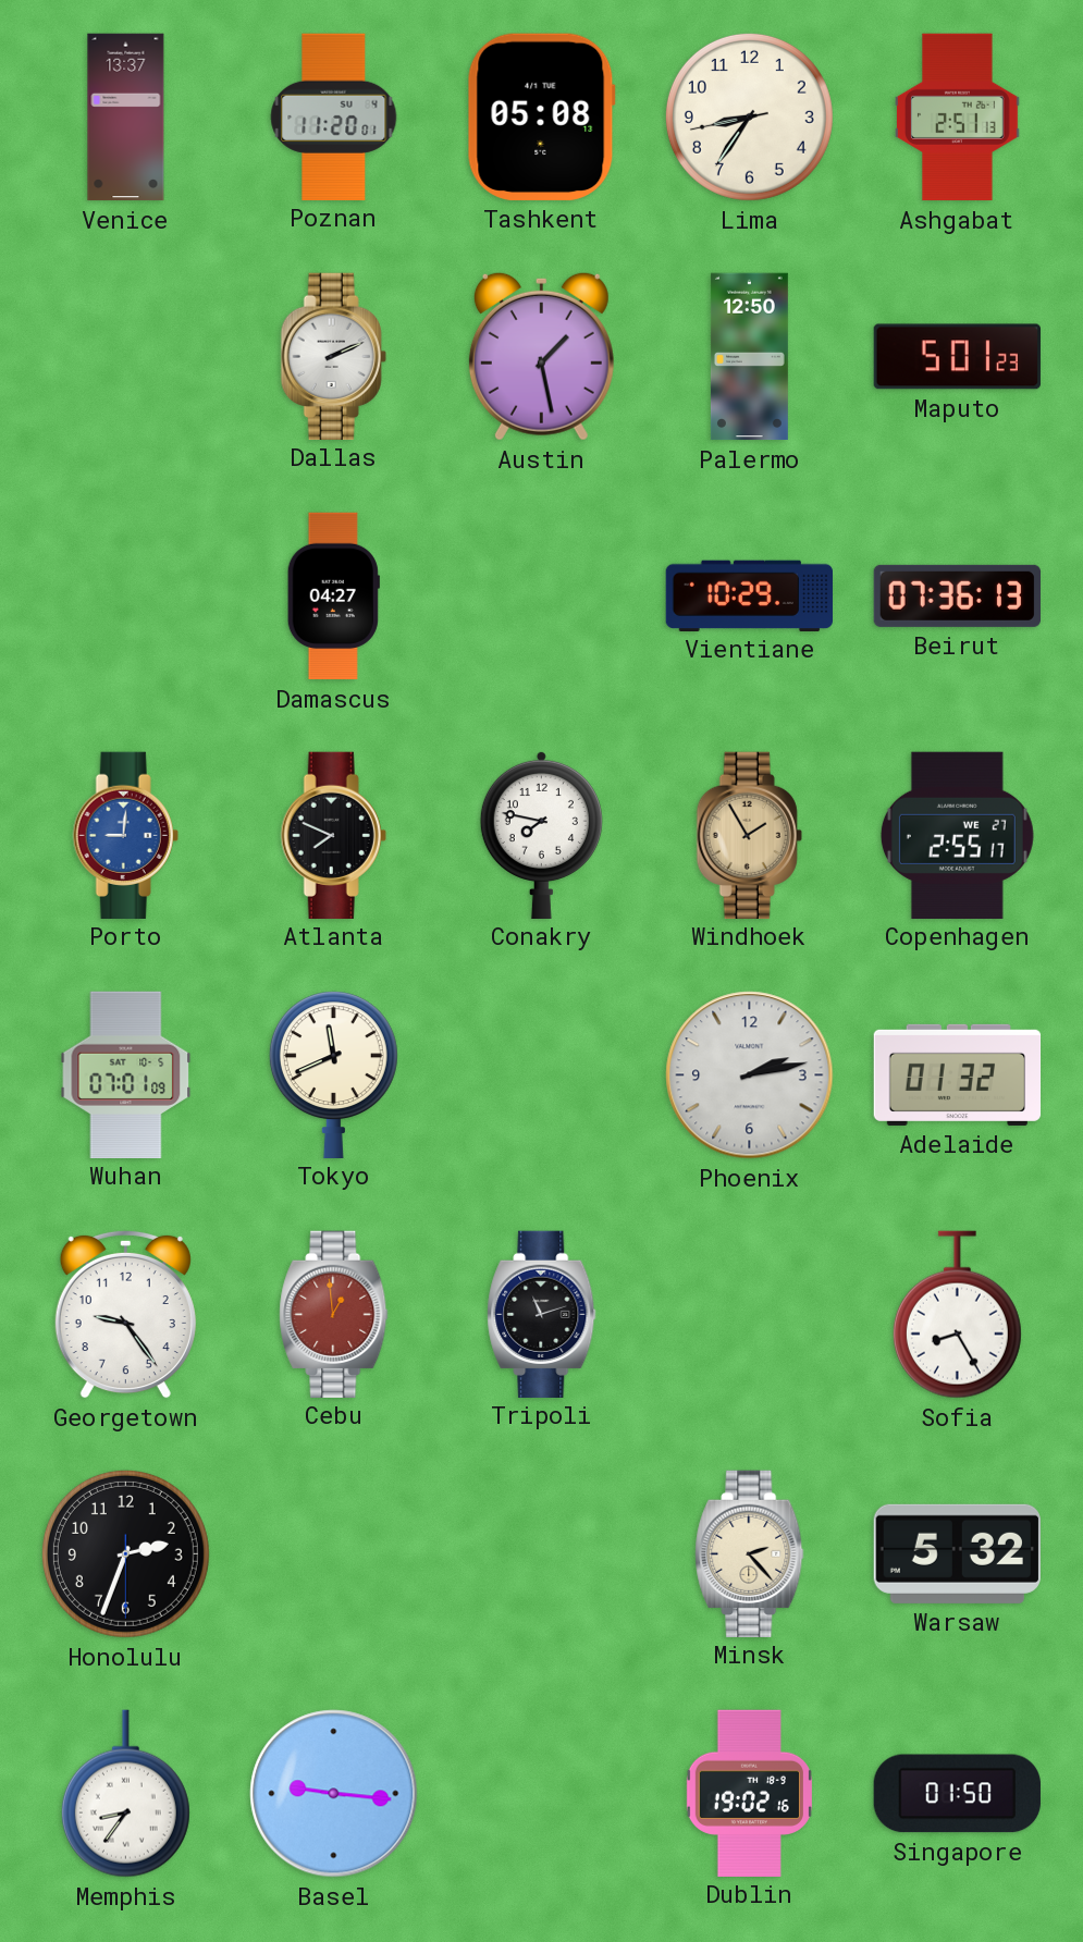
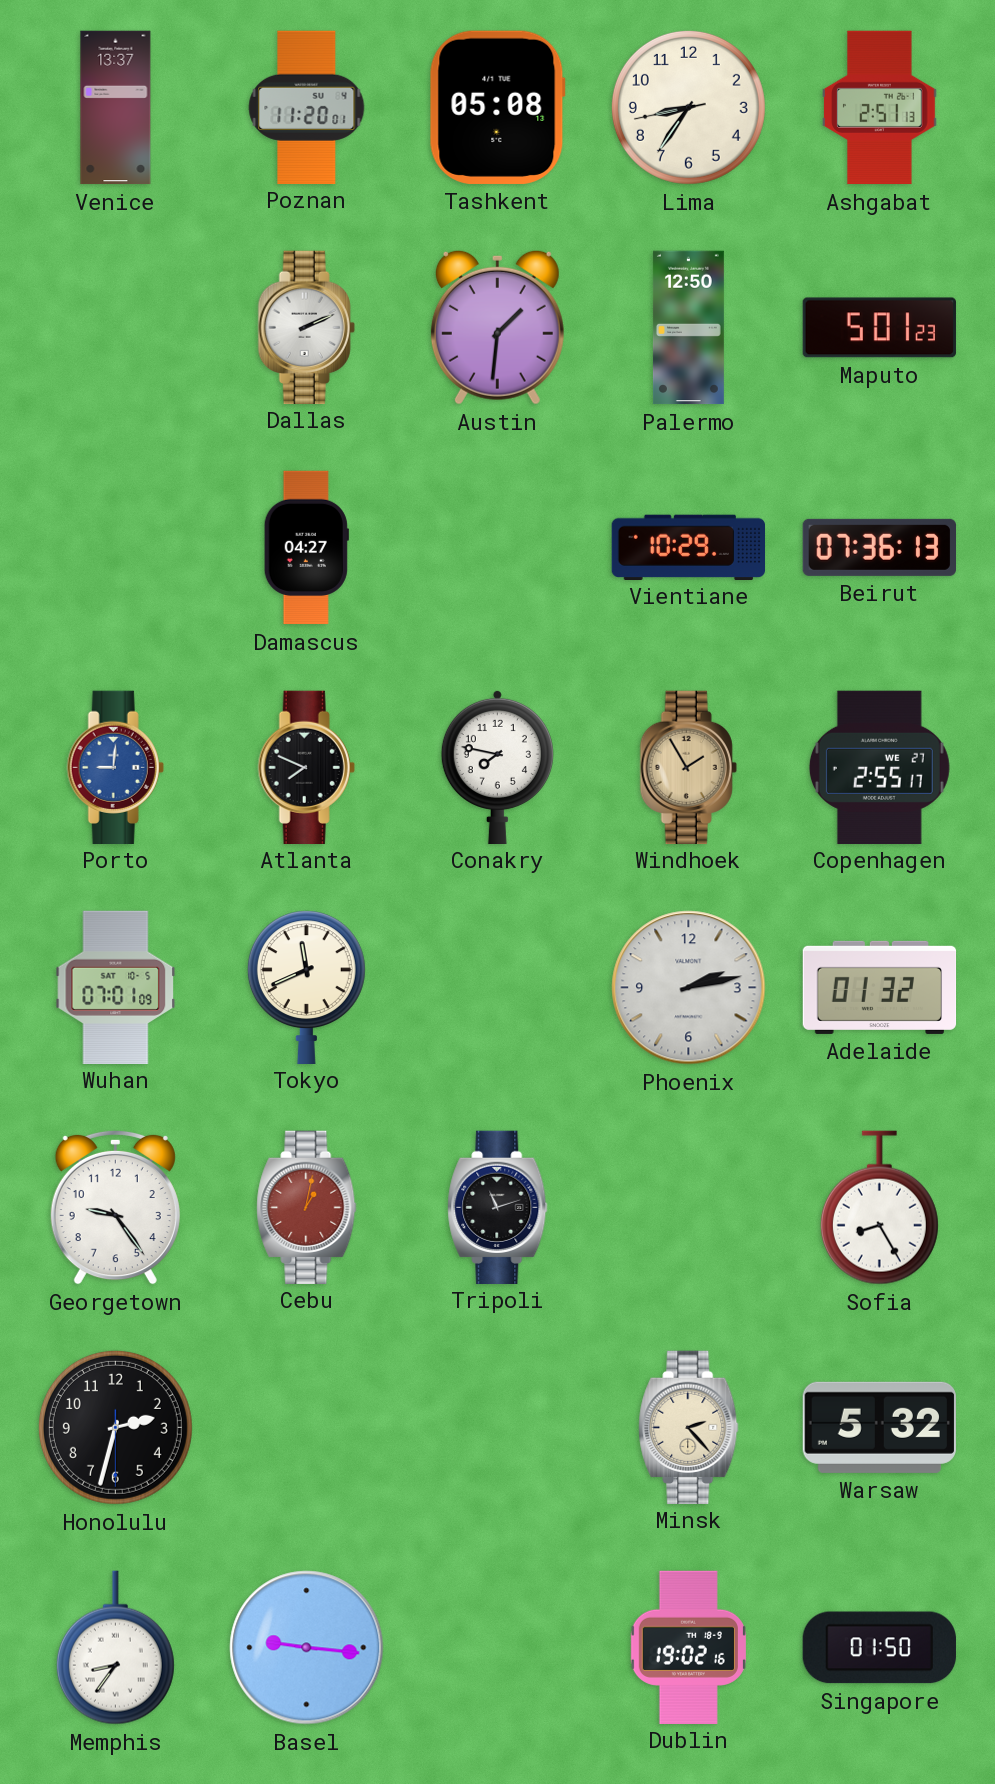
Austin: 1:28 -> 1:31 (497, 327)
Cebu: 12:59 -> 1:02 (307, 1207)
Honolulu: 2:33 -> 2:32 (115, 1427)
